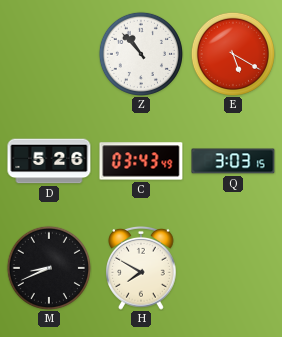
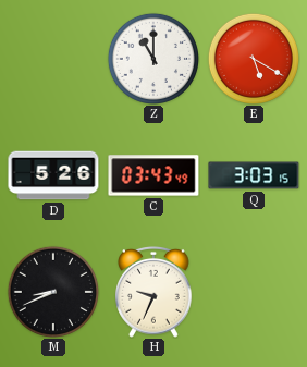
Z: 10:53 -> 11:00 (153, 59)
H: 7:50 -> 9:34 (153, 292)
